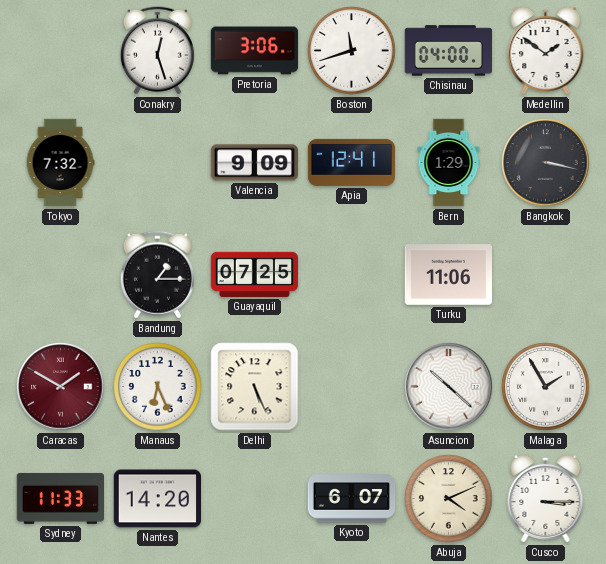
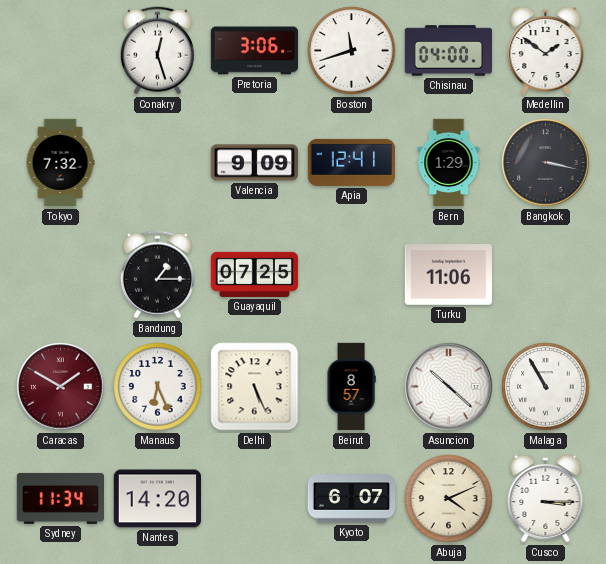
Beirut: none -> 8:57 (351, 387)
Malaga: 1:55 -> 10:55 (546, 387)
Sydney: 11:33 -> 11:34 (60, 498)
